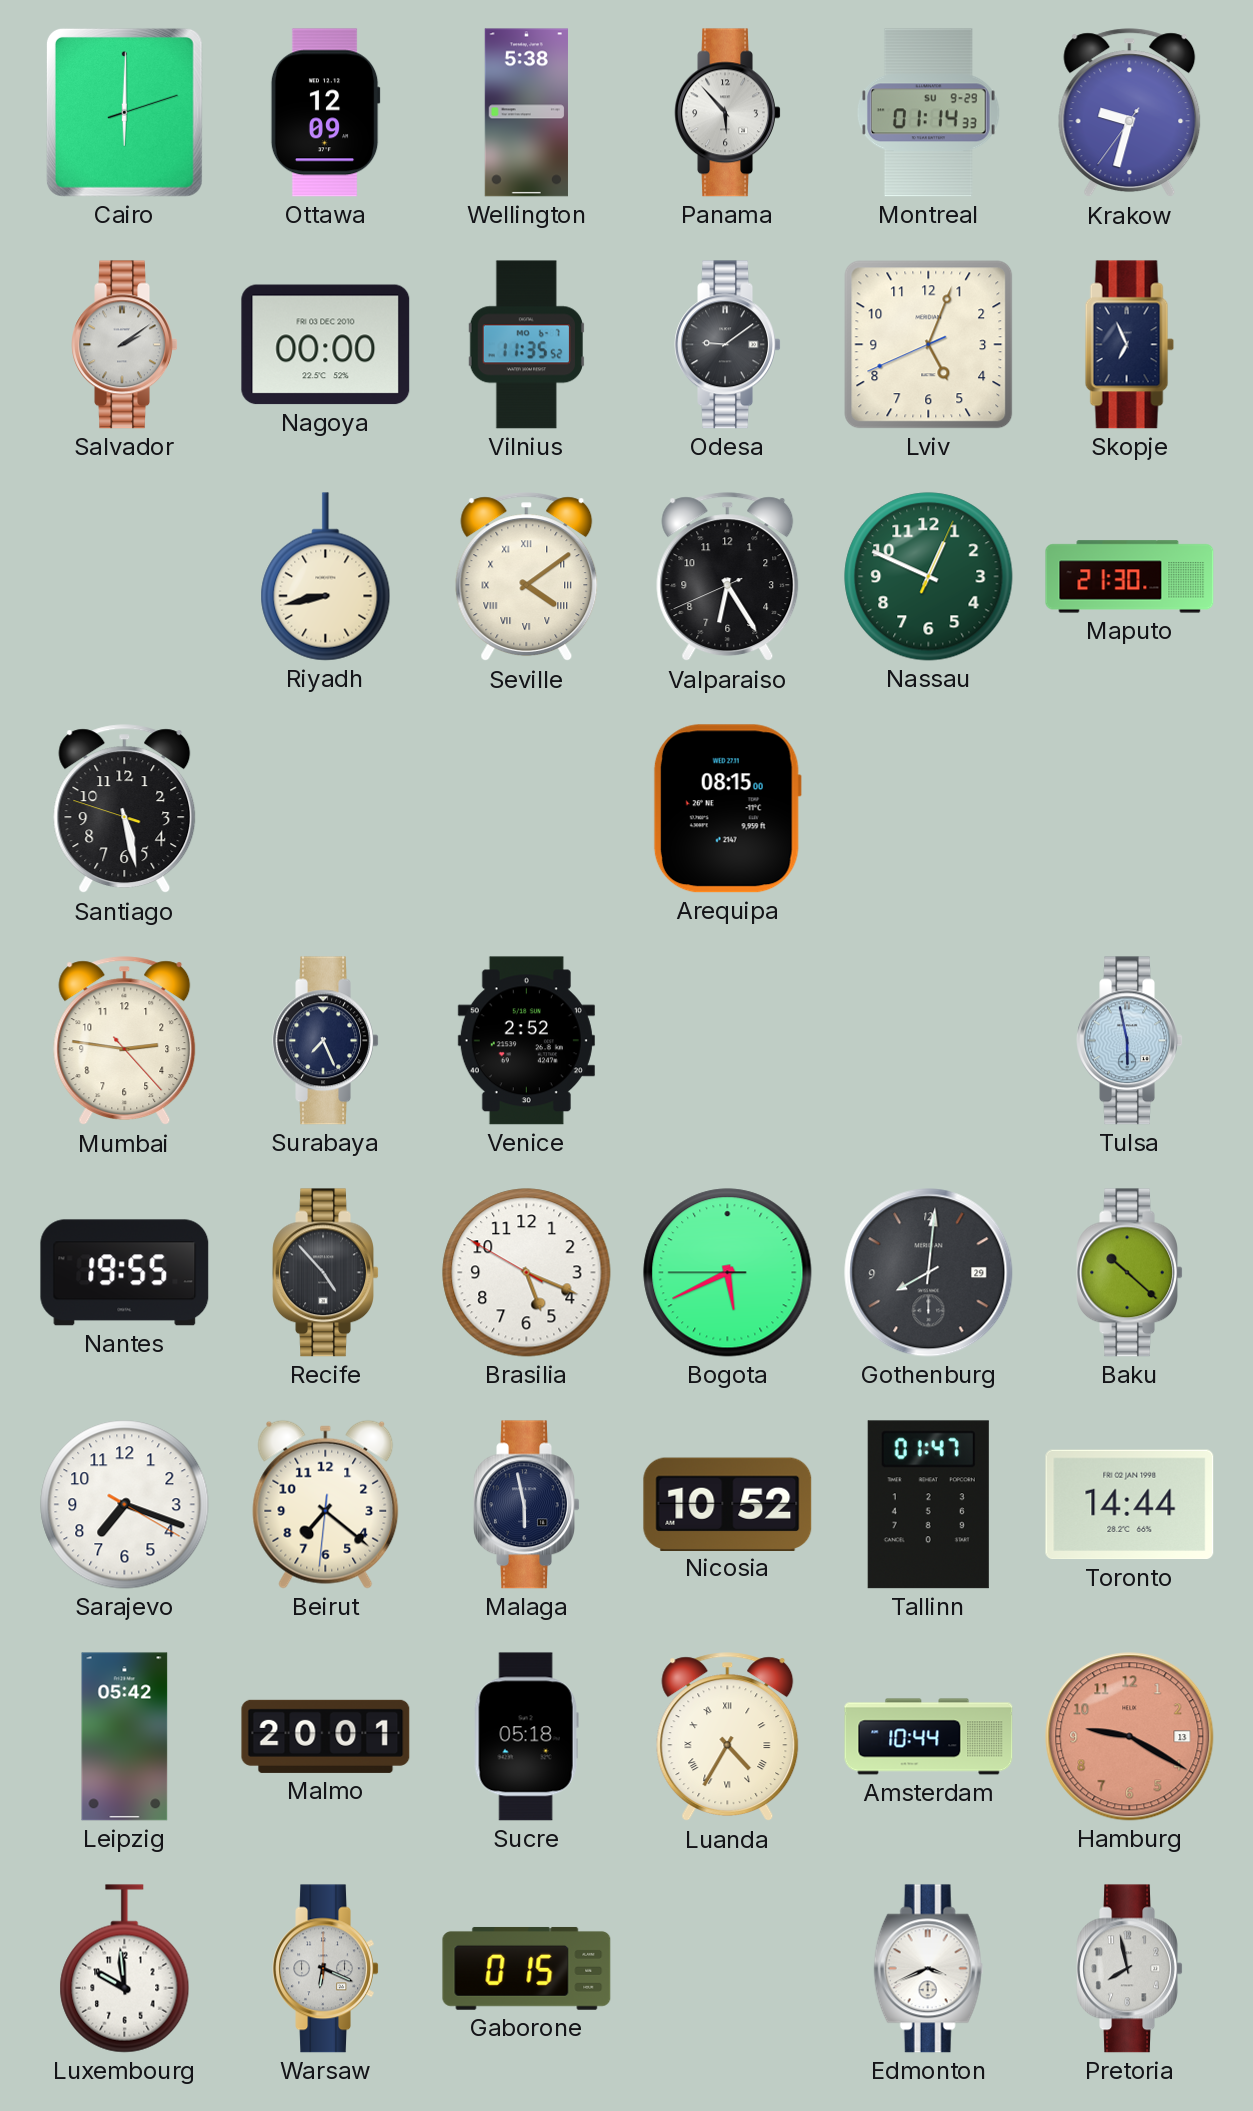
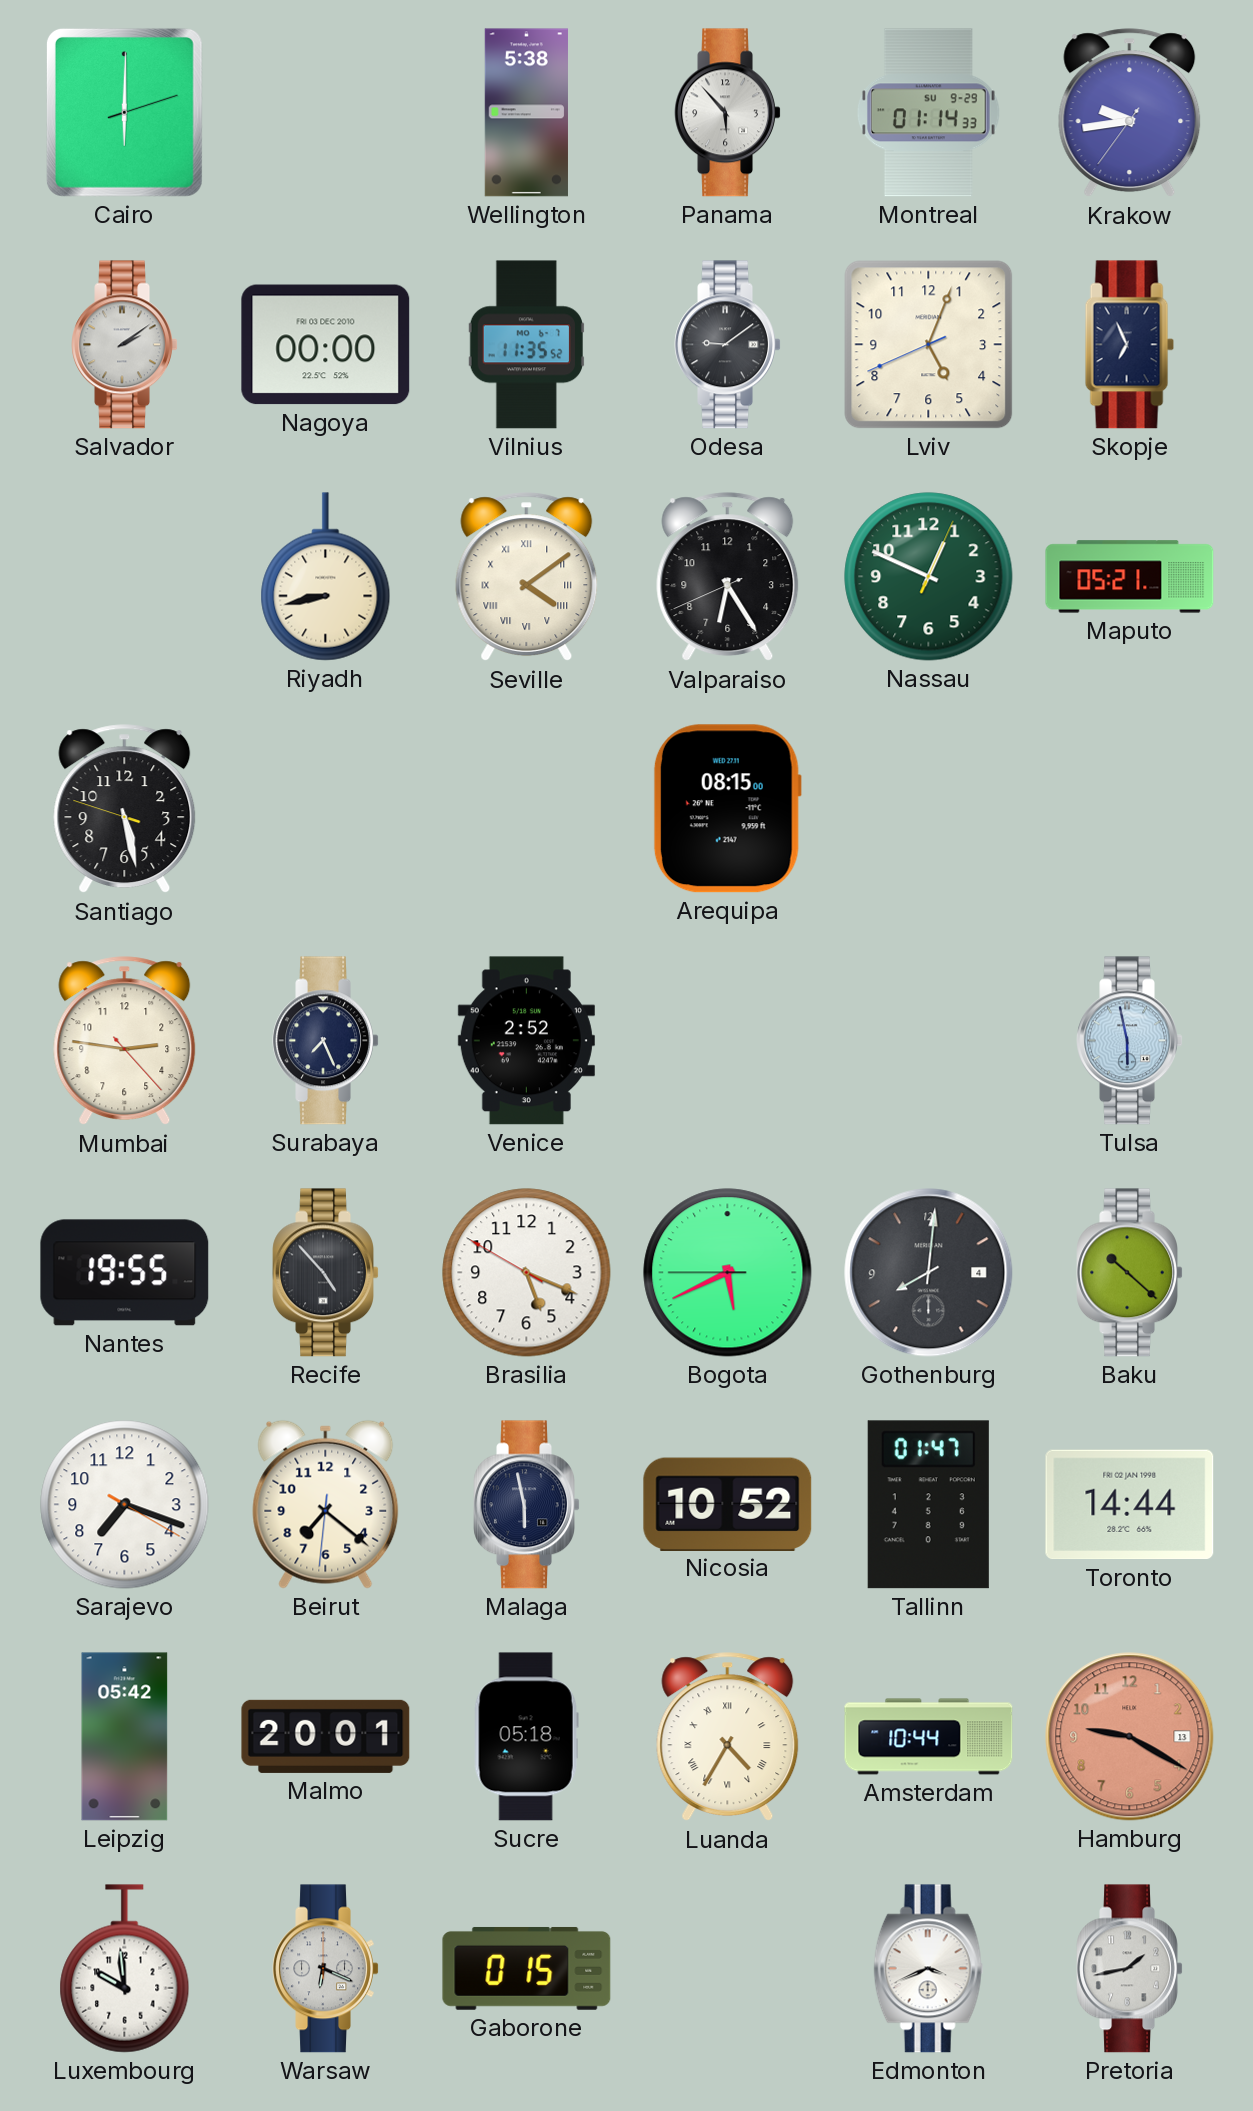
Ottawa: 12:09 -> none (325, 113)
Krakow: 9:32 -> 9:43 (1130, 113)
Maputo: 21:30 -> 05:21 (1130, 577)
Gothenburg date: 29 -> 4 (929, 1273)
Pretoria: 7:58 -> 1:43 (1129, 1969)
